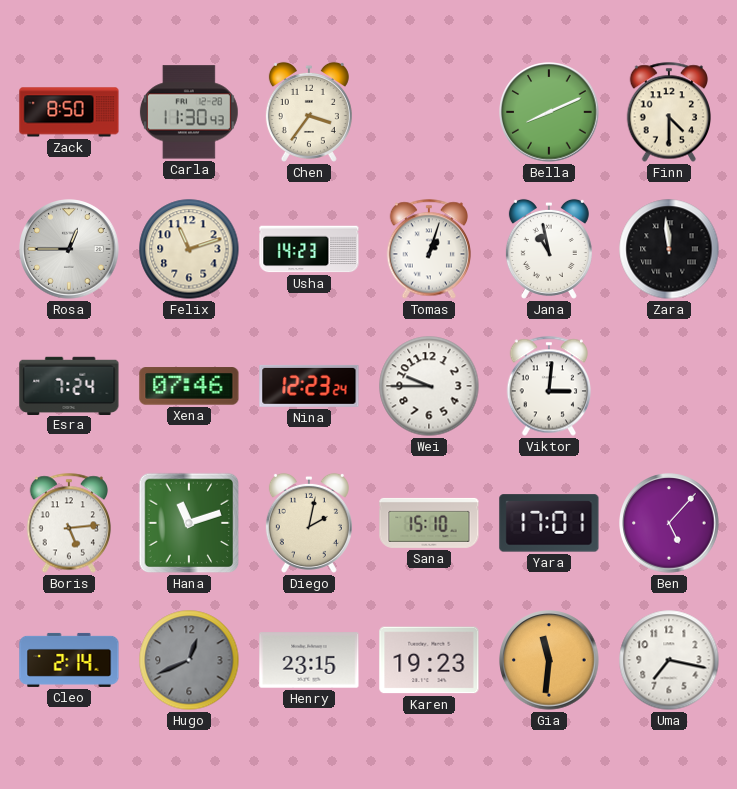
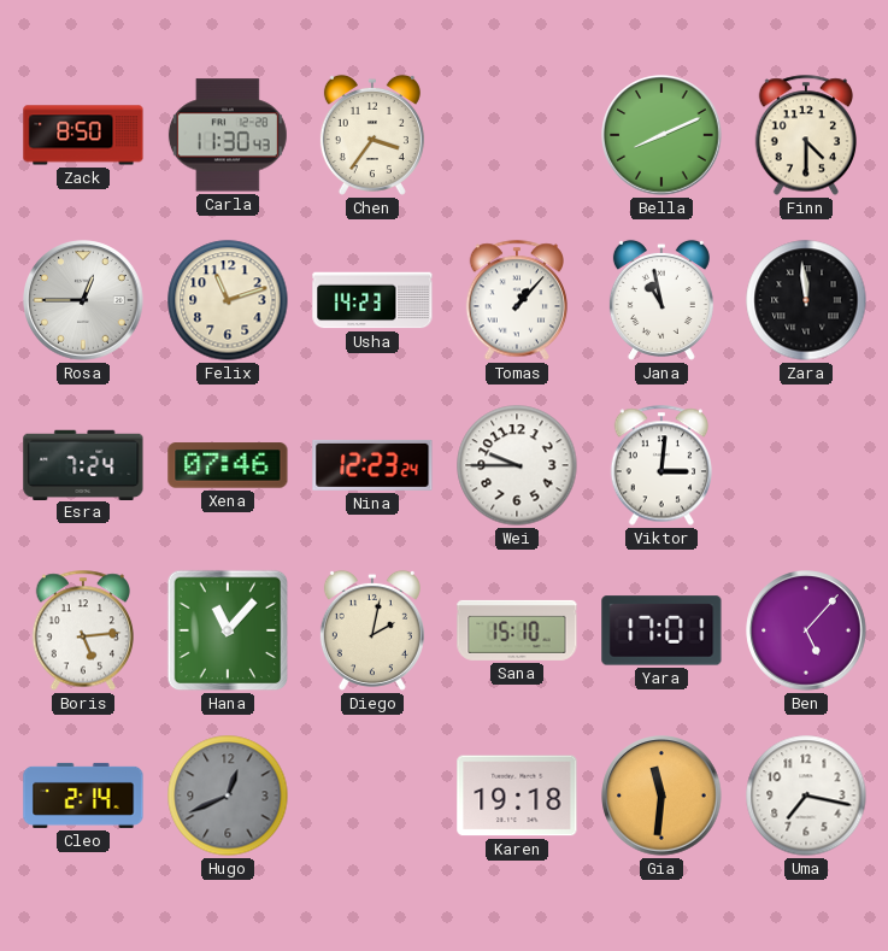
Tomas: 1:03 -> 1:07 (517, 300)
Hana: 11:12 -> 11:07 (228, 630)
Henry: 23:15 -> none (309, 660)
Karen: 19:23 -> 19:18 (517, 796)
